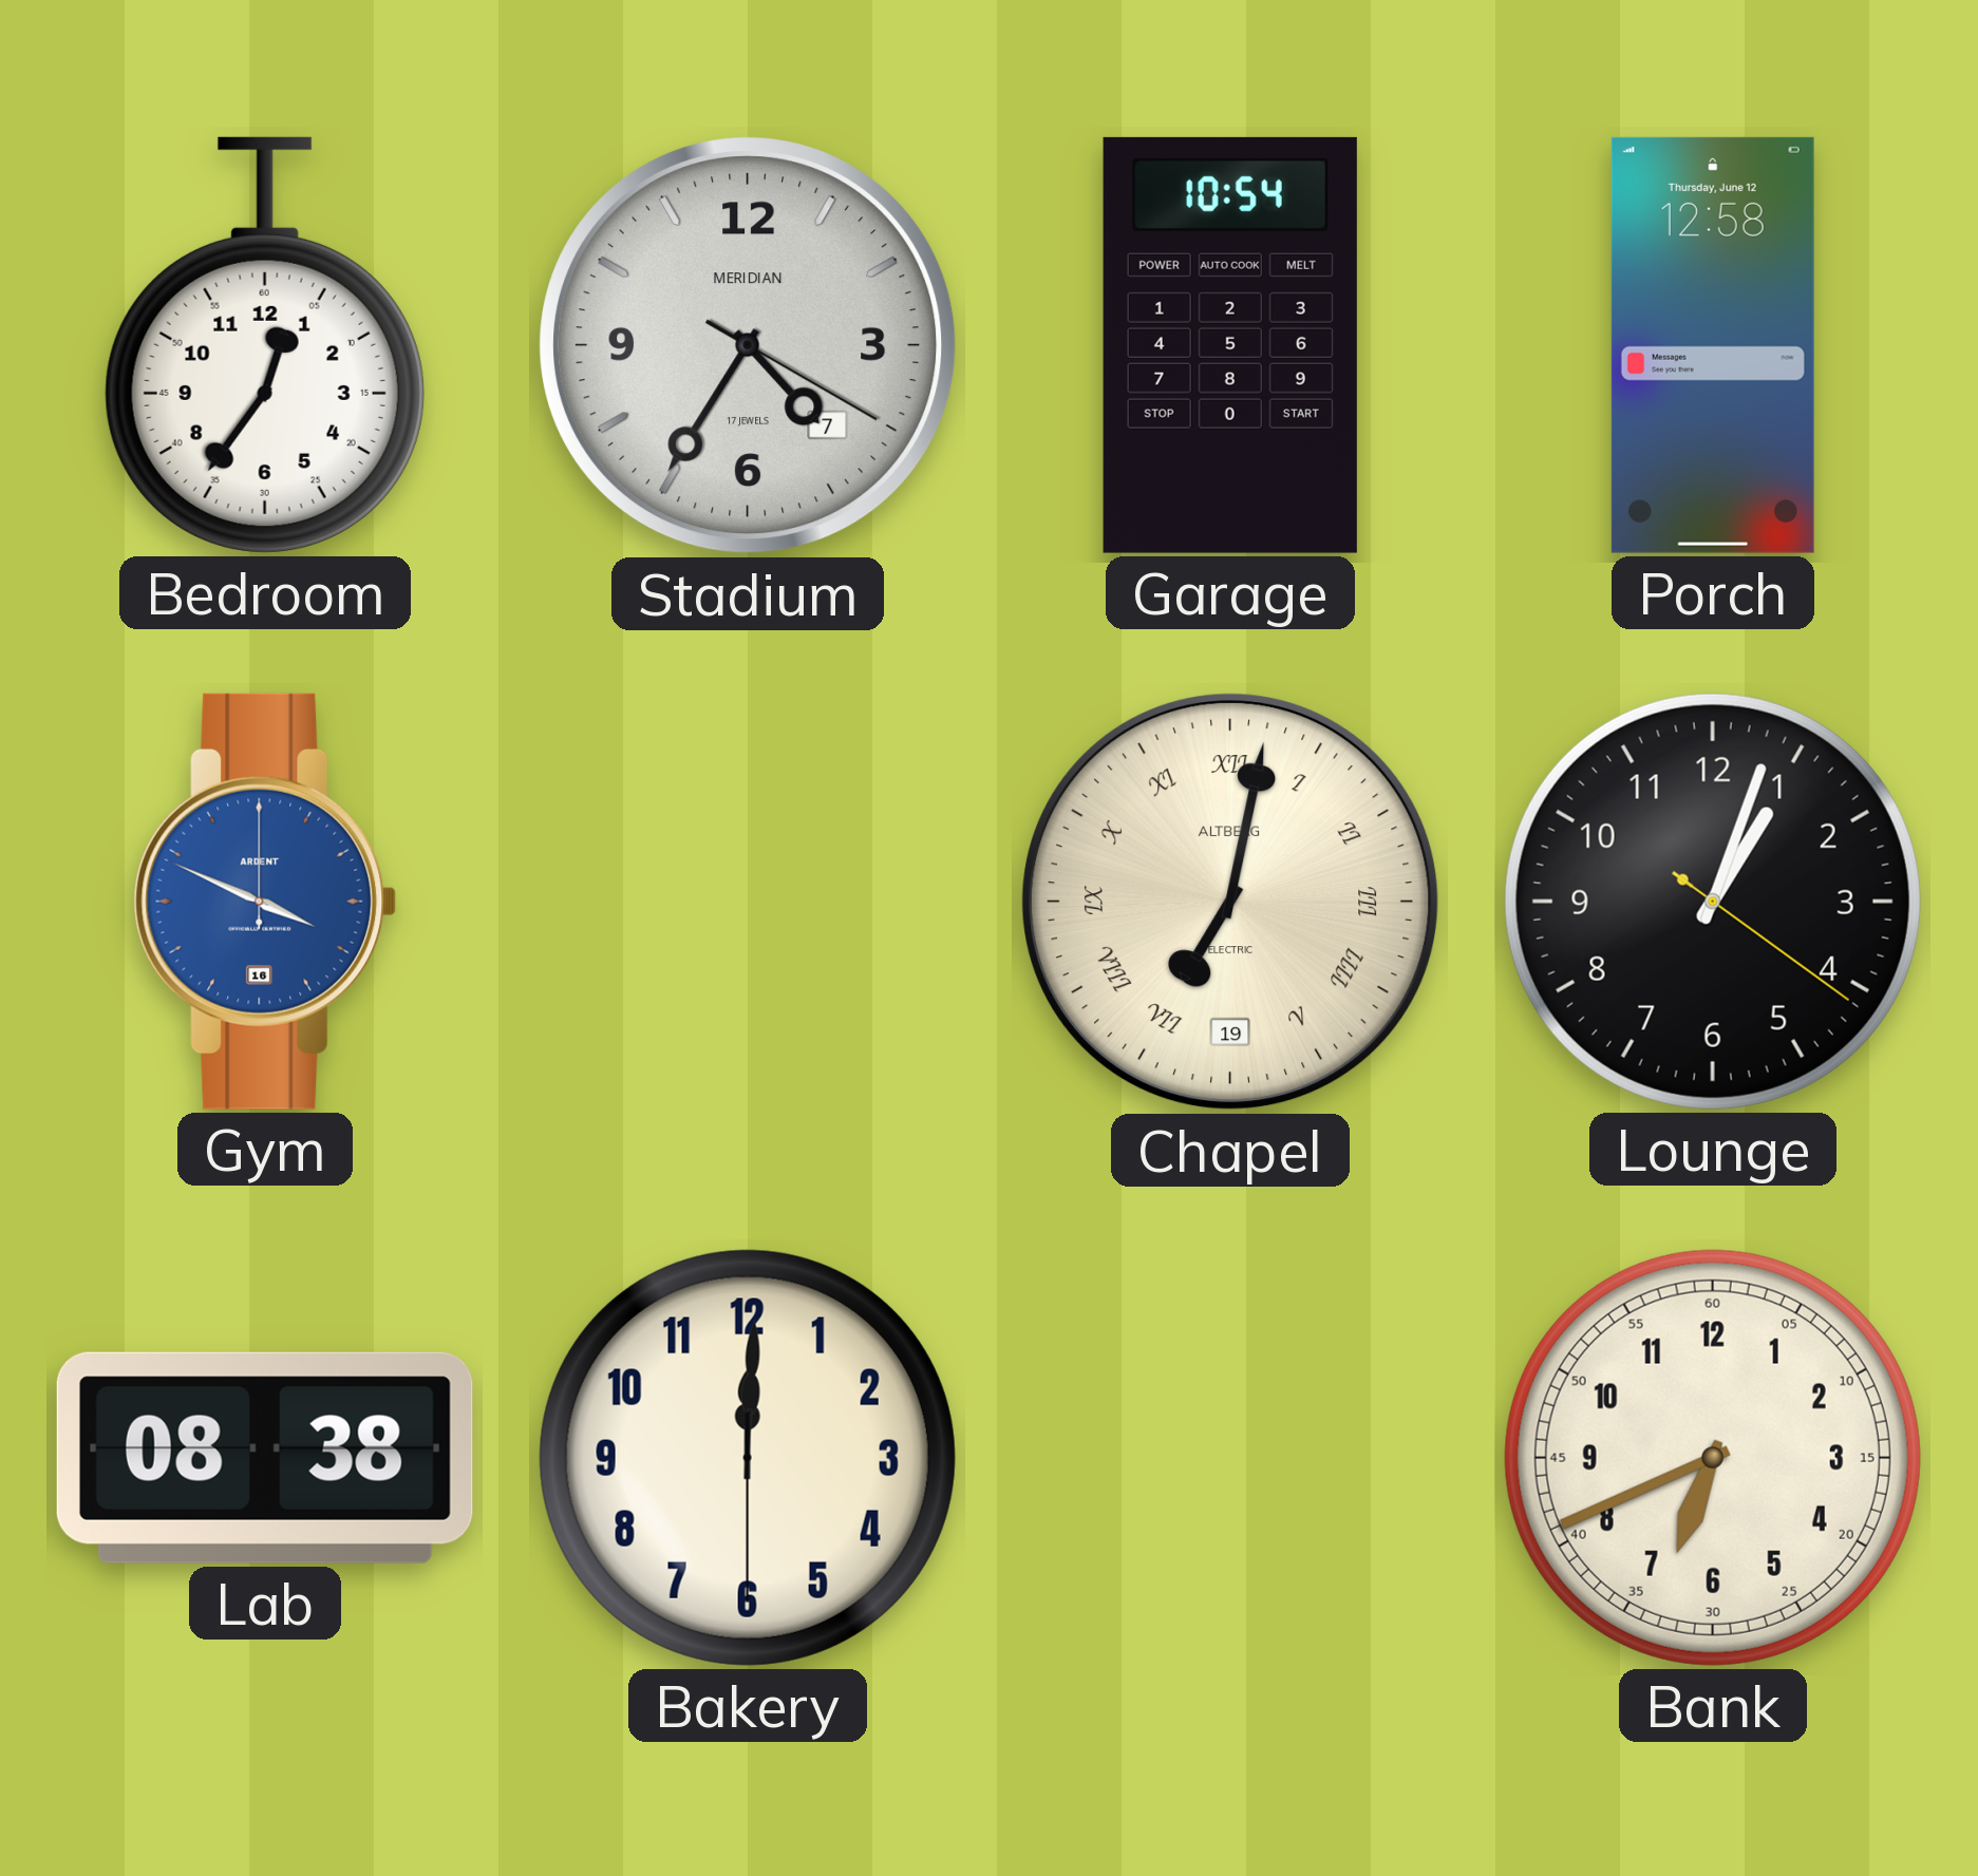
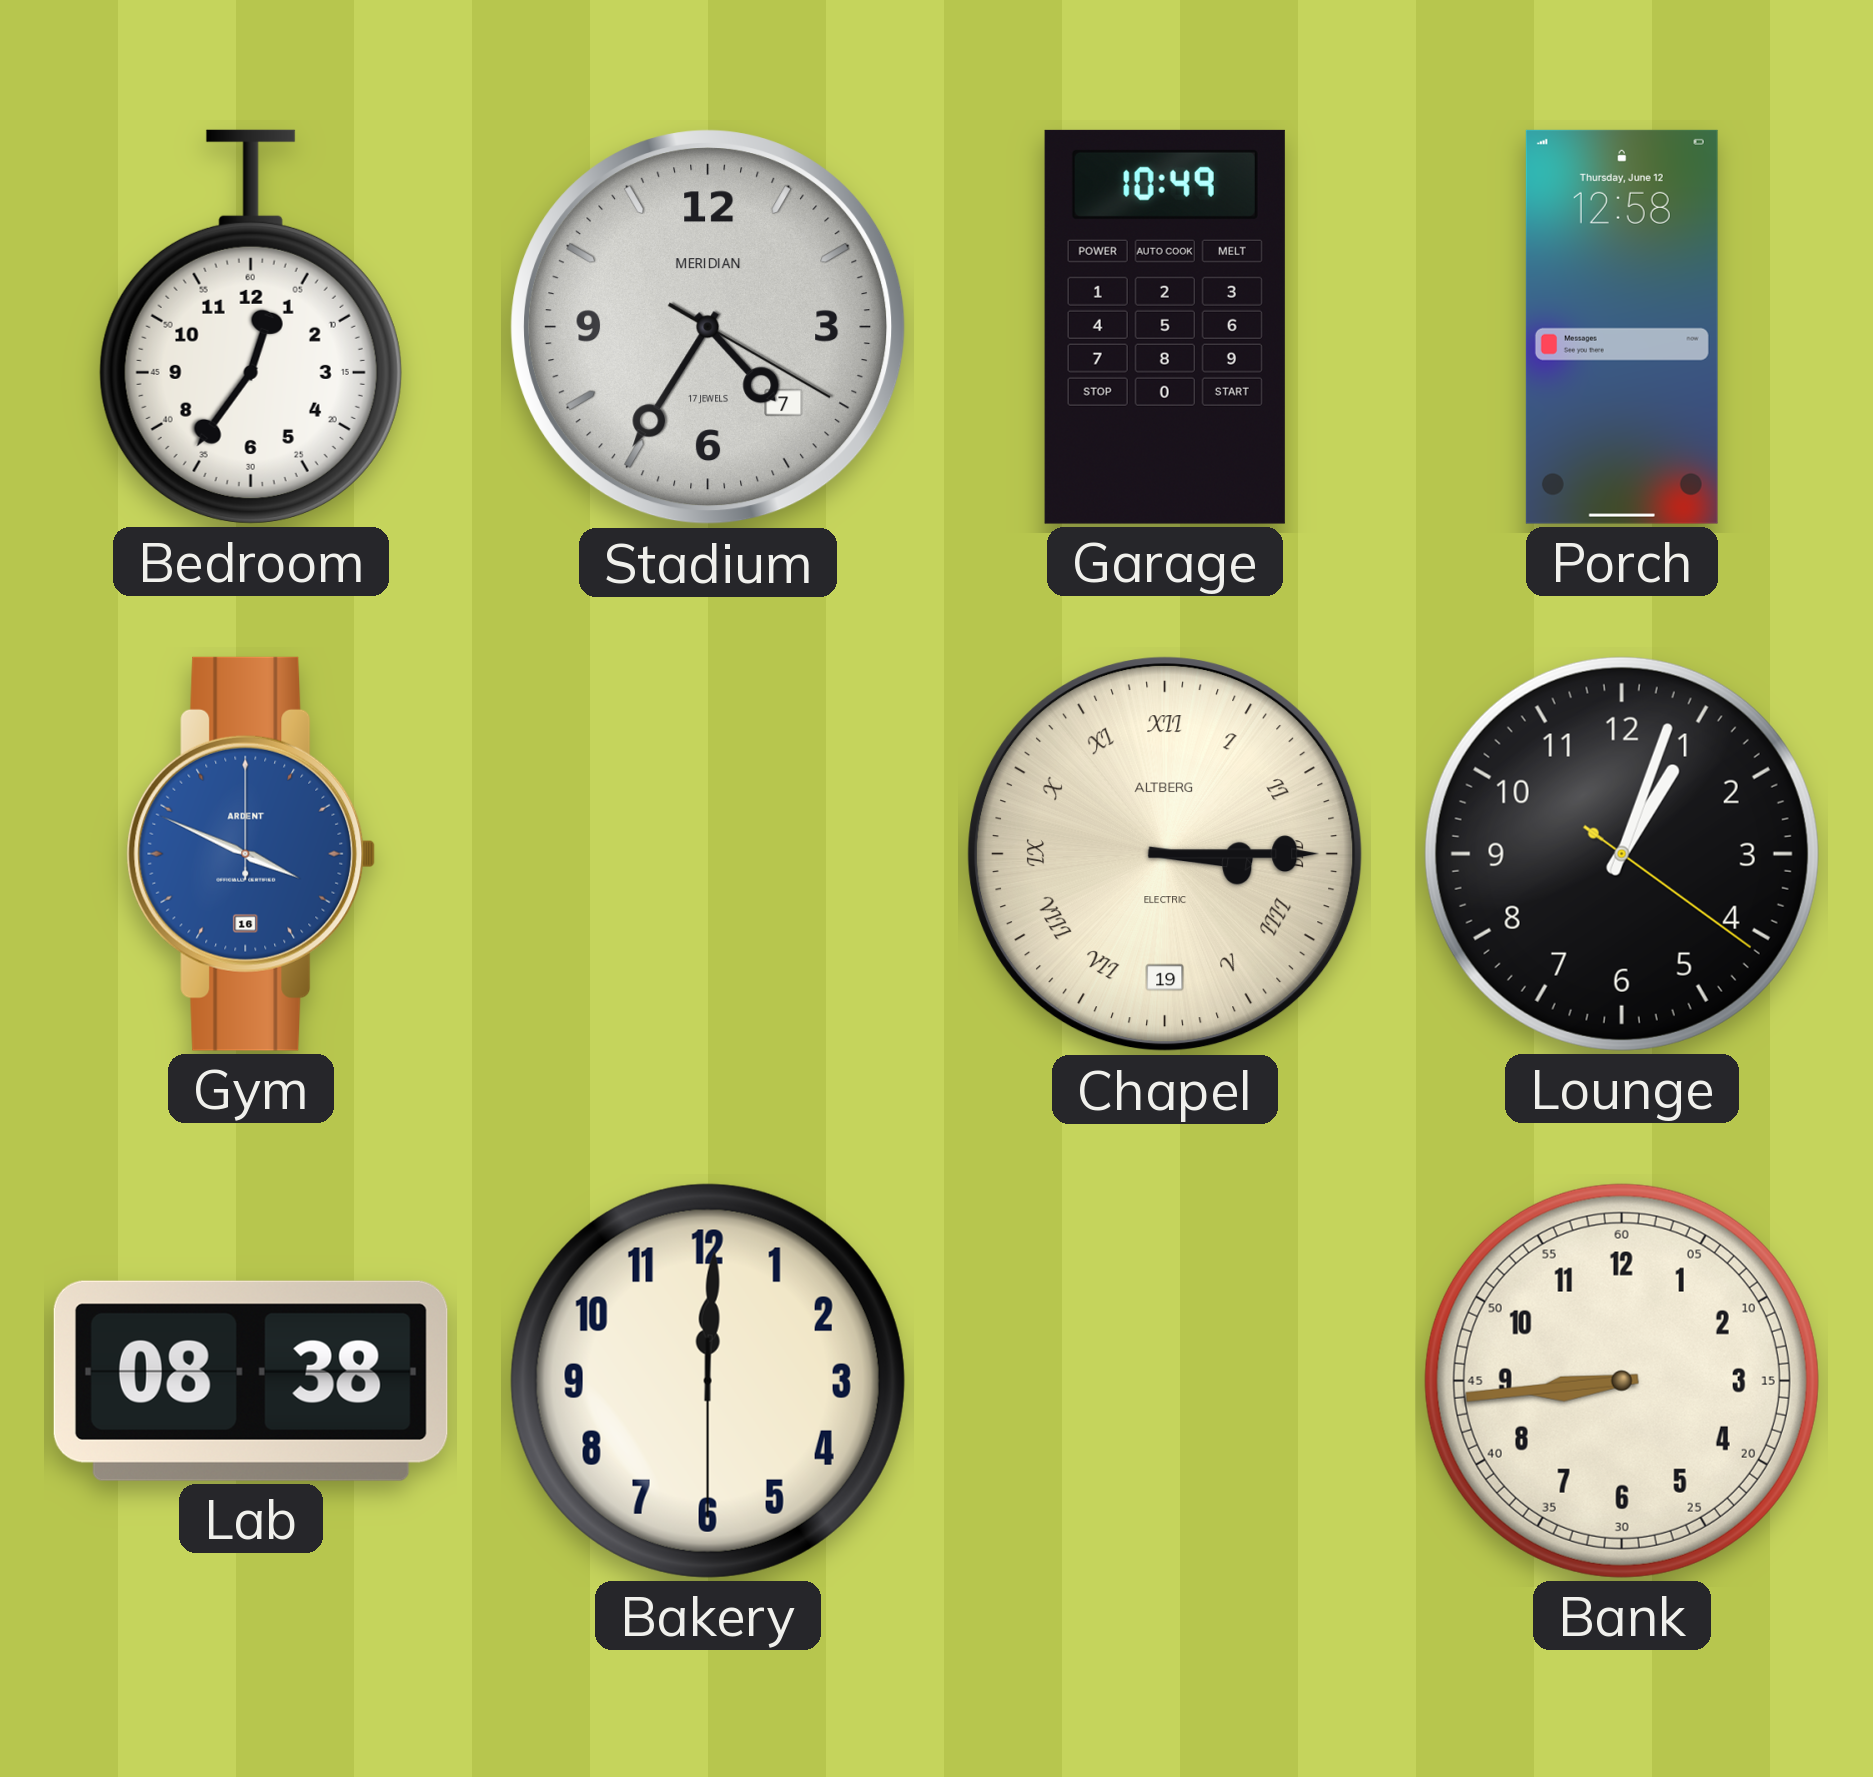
Garage: 10:54 -> 10:49 (1165, 327)
Chapel: 7:02 -> 3:15 (1165, 854)
Bank: 6:41 -> 8:44 (1622, 1381)
